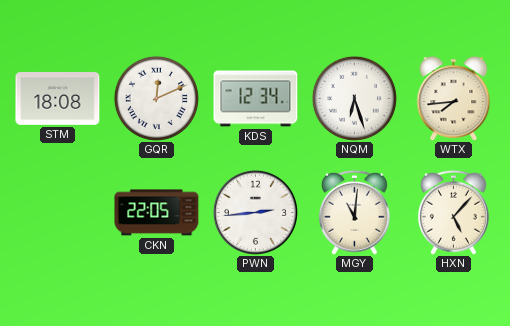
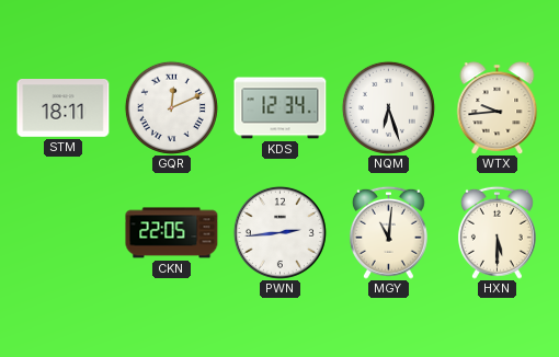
STM: 18:08 -> 18:11 (64, 108)
WTX: 7:44 -> 9:44 (498, 107)
HXN: 5:07 -> 5:30 (497, 232)
